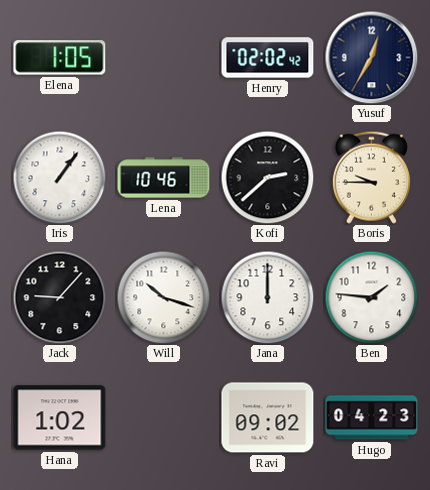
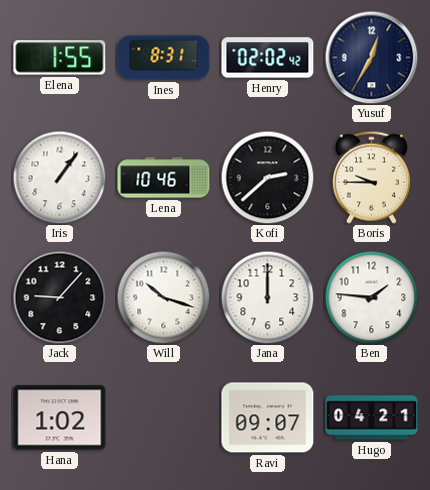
Elena: 1:05 -> 1:55 (60, 58)
Ines: none -> 8:31 (164, 58)
Ravi: 09:02 -> 09:07 (268, 418)
Hugo: 04:23 -> 04:21 (372, 418)
